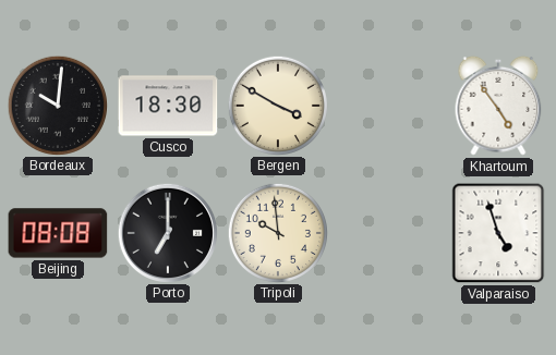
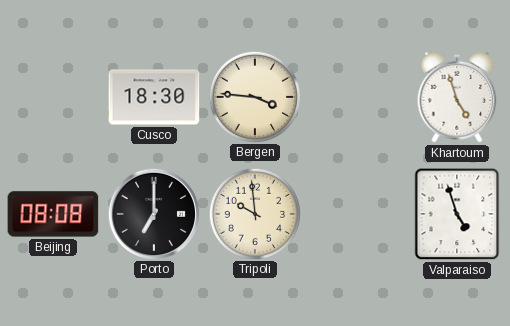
Bordeaux: 10:01 -> none (57, 105)
Bergen: 3:50 -> 3:46 (254, 96)
Khartoum: 4:54 -> 4:57 (457, 97)
